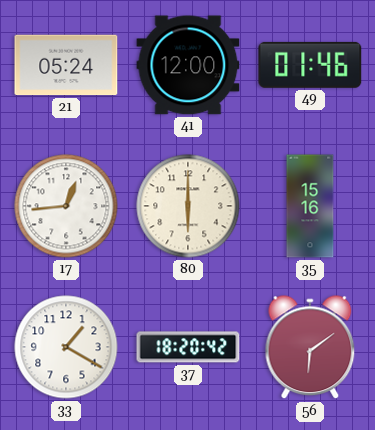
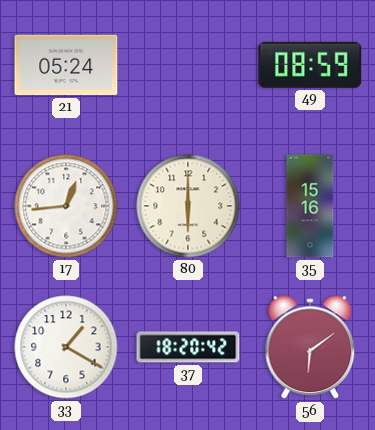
41: 12:00 -> none (188, 65)
49: 01:46 -> 08:59 (310, 65)
